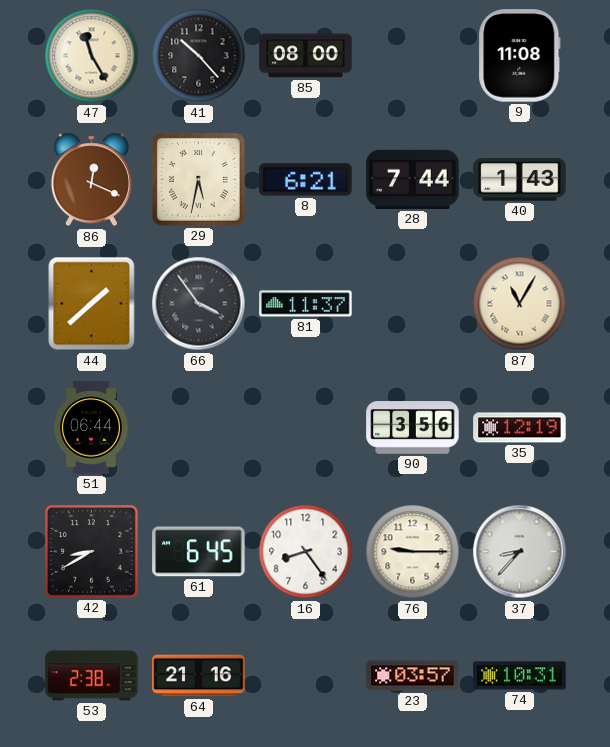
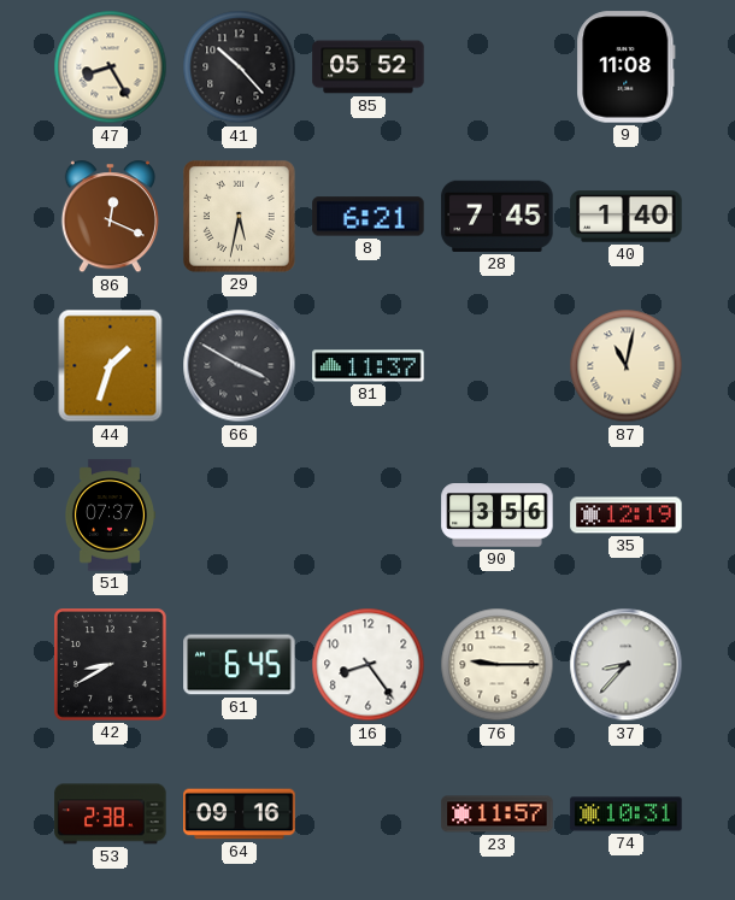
47: 11:25 -> 8:25 (111, 67)
85: 08:00 -> 05:52 (369, 67)
28: 7:44 -> 7:45 (498, 216)
40: 1:43 -> 1:40 (627, 217)
44: 1:38 -> 1:33 (111, 366)
66: 3:54 -> 3:50 (240, 366)
87: 11:05 -> 11:02 (627, 366)
51: 06:44 -> 07:37 (110, 516)
64: 21:16 -> 09:16 (240, 814)
23: 03:57 -> 11:57 (498, 814)
